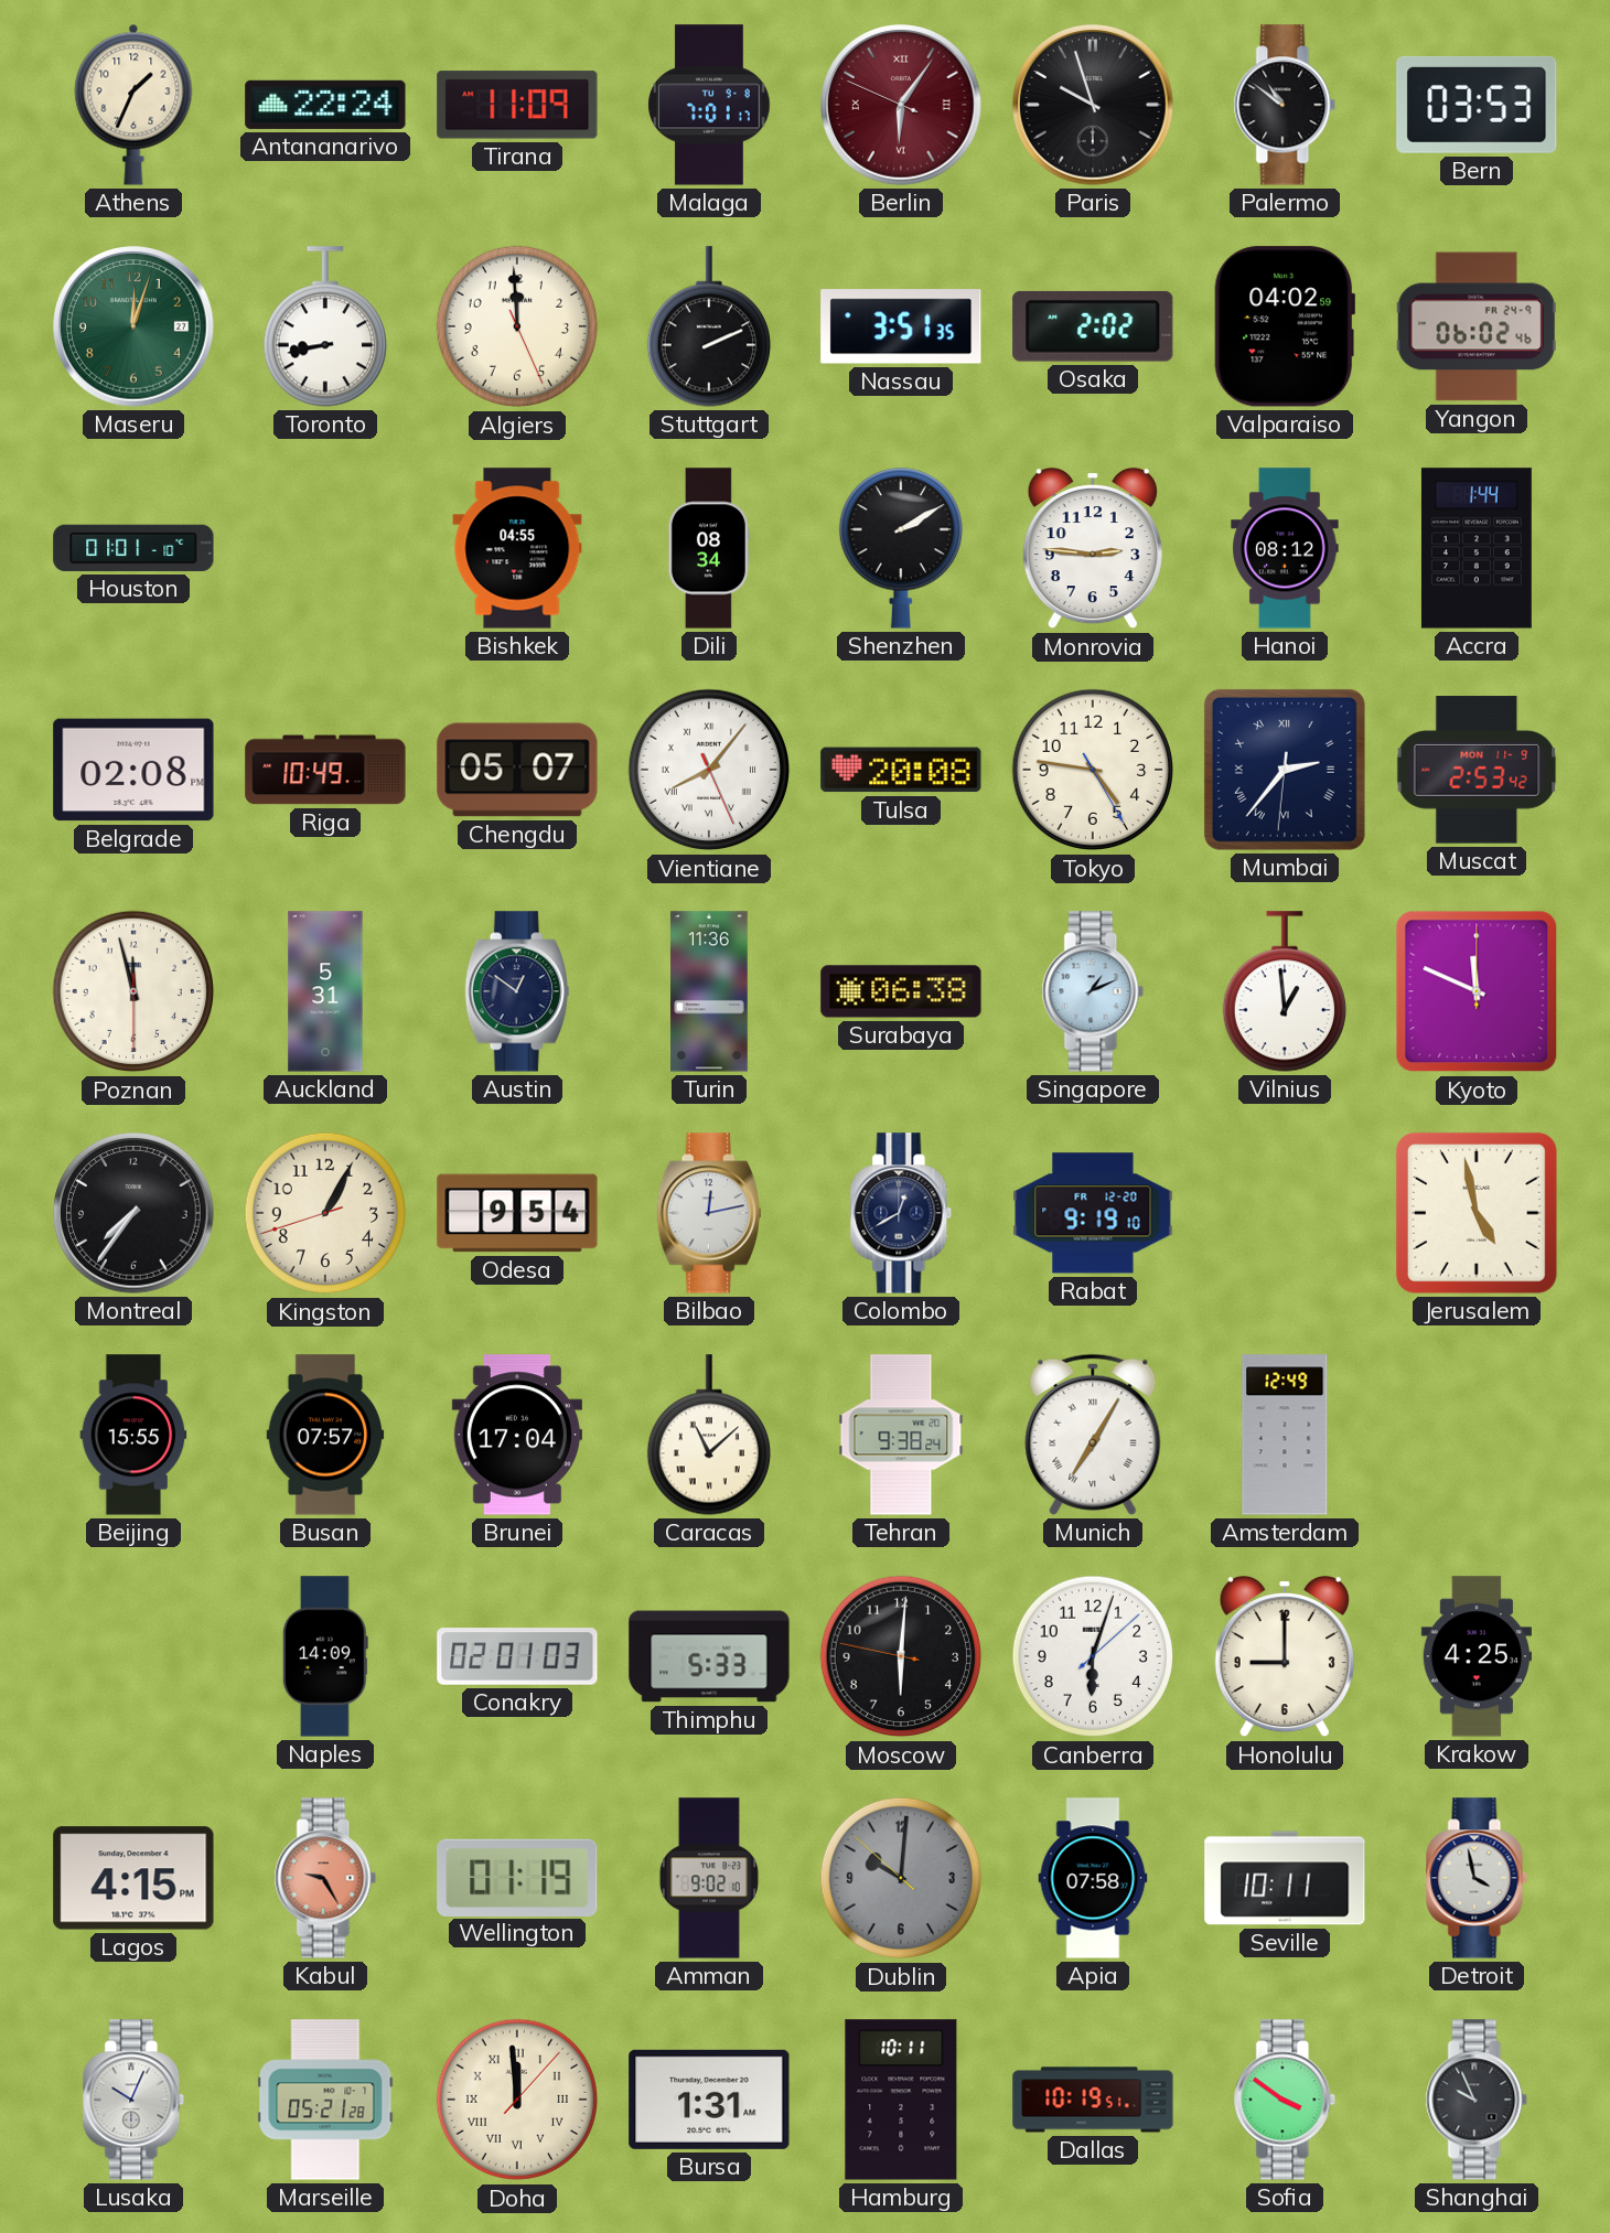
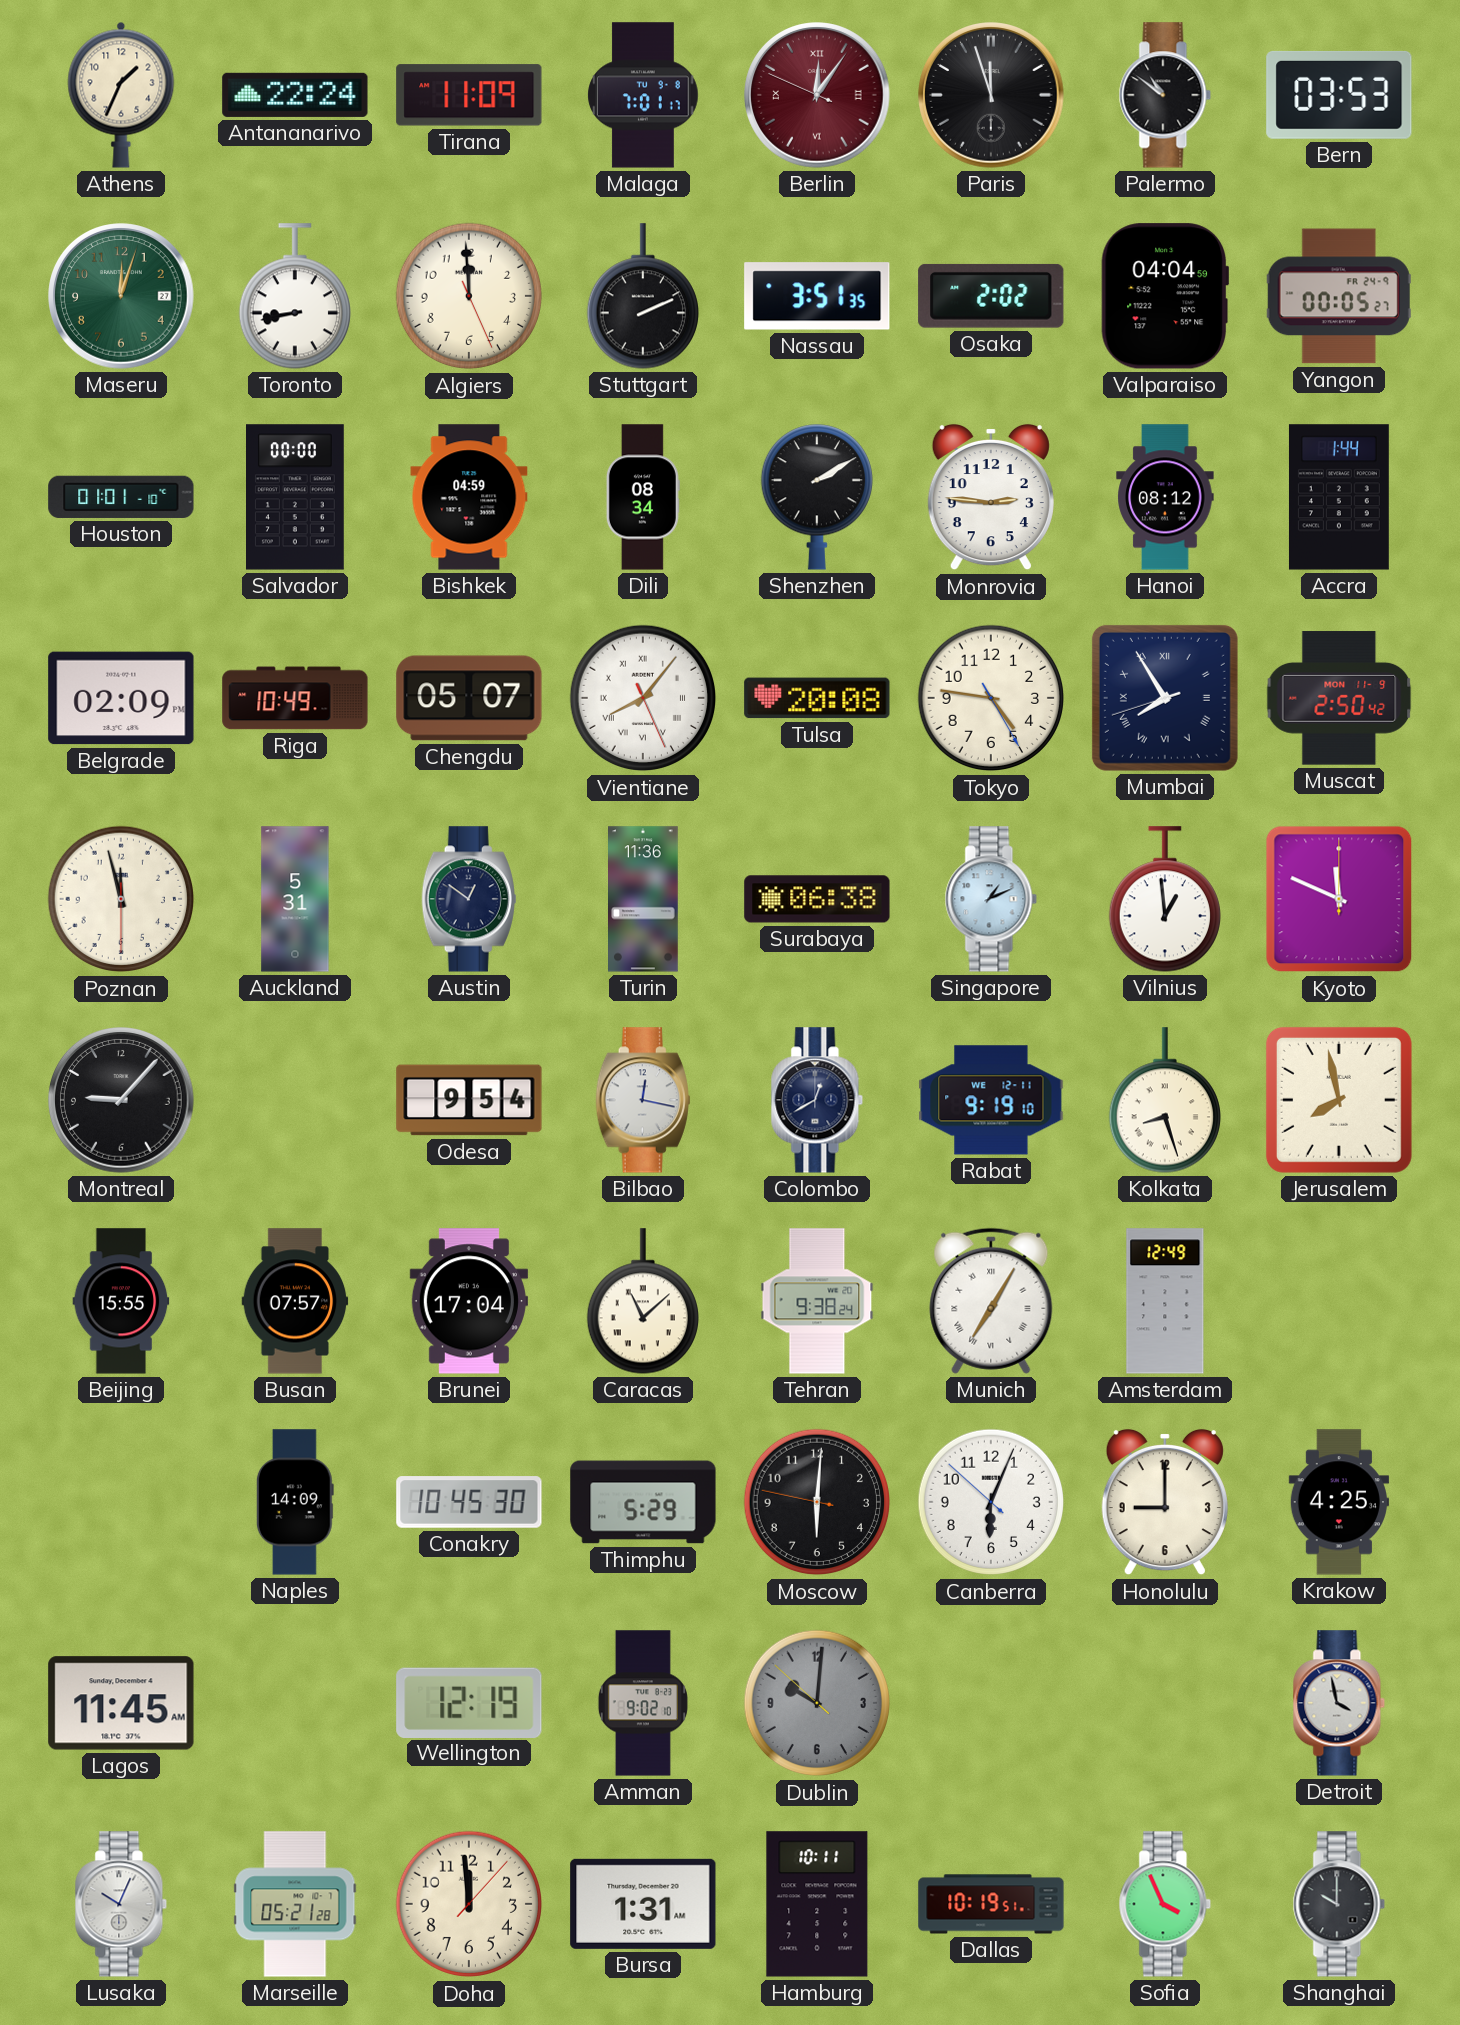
Berlin: 6:05 -> 12:05 (817, 95)
Paris: 9:57 -> 11:57 (991, 95)
Valparaiso: 04:02 -> 04:04 (1164, 296)
Yangon: 06:02 -> 00:05 (1339, 296)
Salvador: none -> 00:00 (296, 497)
Bishkek: 04:55 -> 04:59 (469, 497)
Belgrade: 02:08 -> 02:09 (121, 698)
Mumbai: 2:36 -> 7:54 (1165, 698)
Muscat: 2:53 -> 2:50 (1339, 698)
Montreal: 7:36 -> 9:07 (121, 1100)
Kingston: 1:04 -> none (325, 1213)
Bilbao: 12:13 -> 12:17 (643, 1100)
Rabat date: FR 12-20 -> WE 12-11 (991, 1100)
Kolkata: none -> 8:27 (1165, 1100)
Jerusalem: 4:58 -> 7:58 (1339, 1100)
Conakry: 02:01 -> 10:45 (469, 1502)
Thimphu: 5:33 -> 5:29 (643, 1502)
Canberra: 6:03:08 -> 6:03:52 (991, 1502)
Lagos: 4:15 -> 11:45 (121, 1703)
Kabul: 9:25 -> none (325, 1878)
Wellington: 01:19 -> 12:19 (469, 1702)
Apia: 07:58 -> none (1093, 1878)
Seville: 10:11 -> none (1285, 1878)
Doha numerals: Roman -> Arabic (469, 1904)
Sofia: 3:51 -> 3:56 (1165, 1904)
Shanghai: 9:56 -> 10:00 (1339, 1904)
